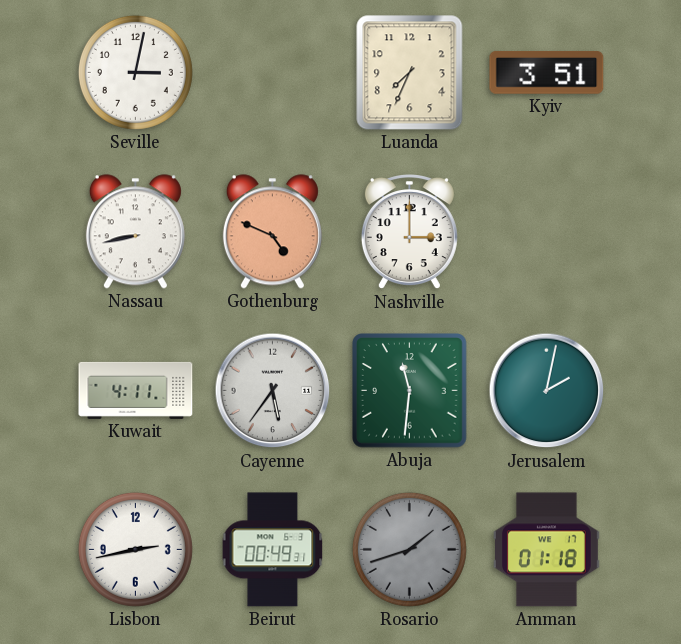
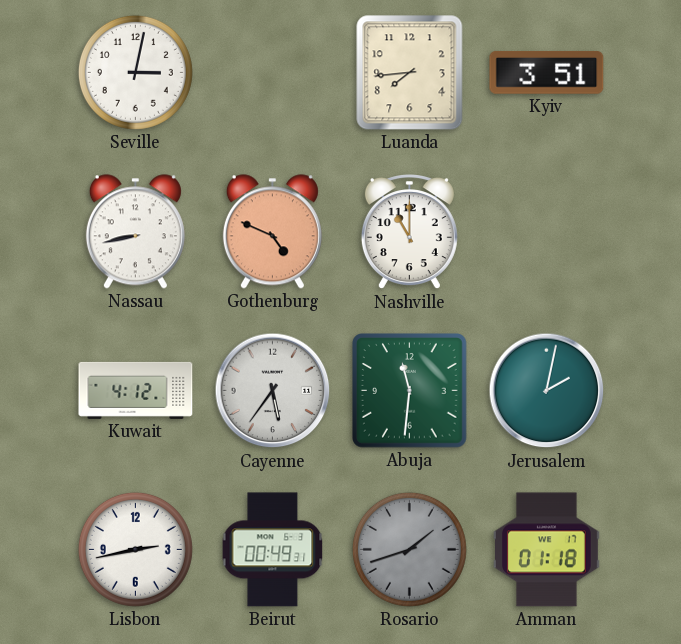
Luanda: 7:34 -> 7:44 (410, 73)
Nashville: 3:00 -> 11:00 (409, 232)
Kuwait: 4:11 -> 4:12 (136, 390)
